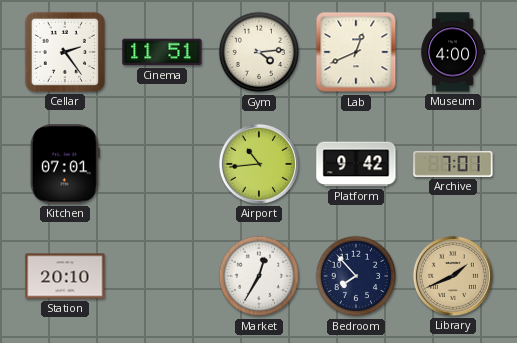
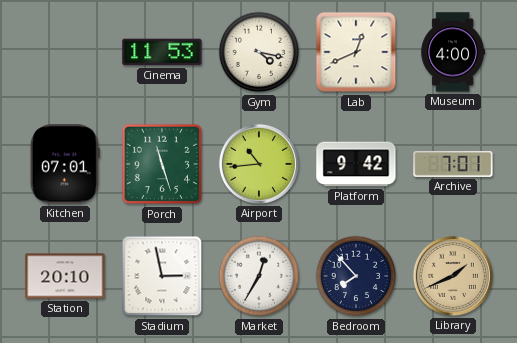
Cellar: 2:24 -> none (65, 52)
Cinema: 11:51 -> 11:53 (162, 52)
Gym: 4:14 -> 4:17 (259, 52)
Porch: none -> 11:27 (162, 164)
Stadium: none -> 2:58 (162, 276)
